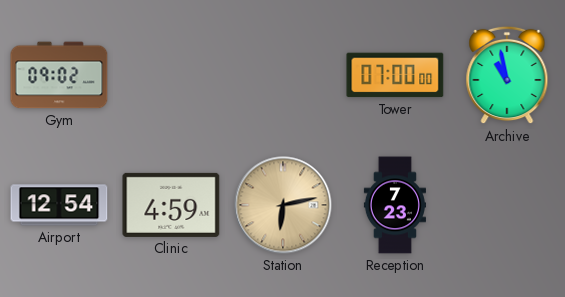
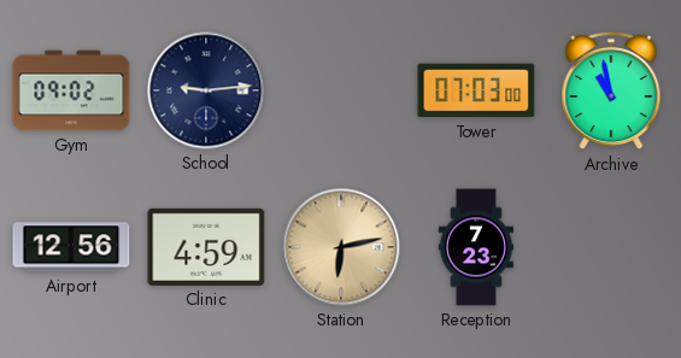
School: none -> 9:14 (206, 90)
Tower: 07:00 -> 07:03 (476, 90)
Airport: 12:54 -> 12:56 (71, 247)
